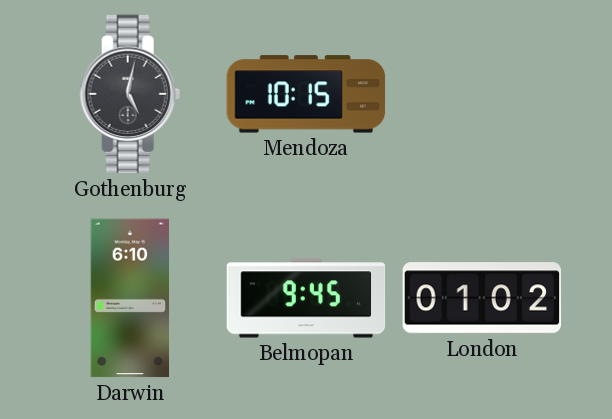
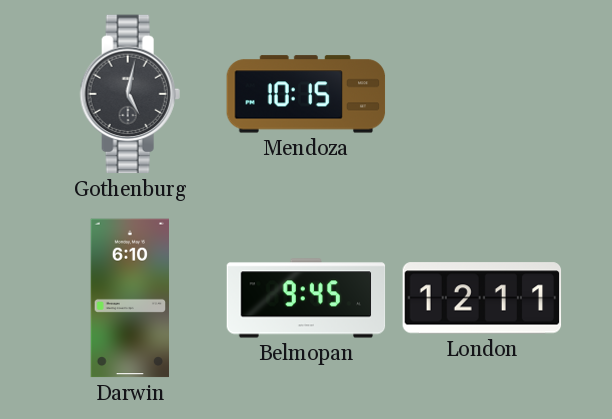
London: 01:02 -> 12:11 (482, 298)
